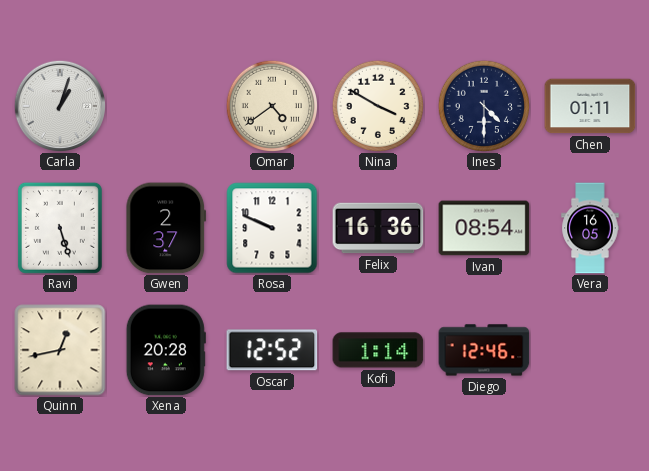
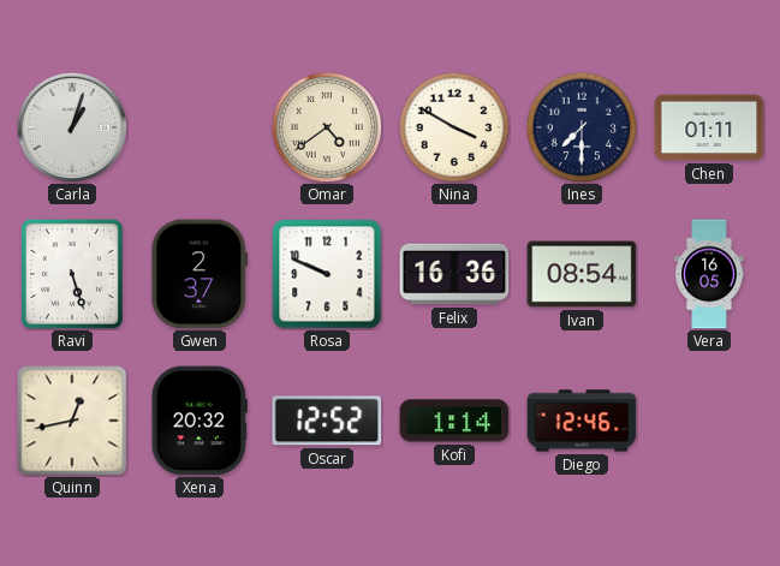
Ines: 4:30 -> 7:30 (580, 126)
Xena: 20:28 -> 20:32 (200, 421)
